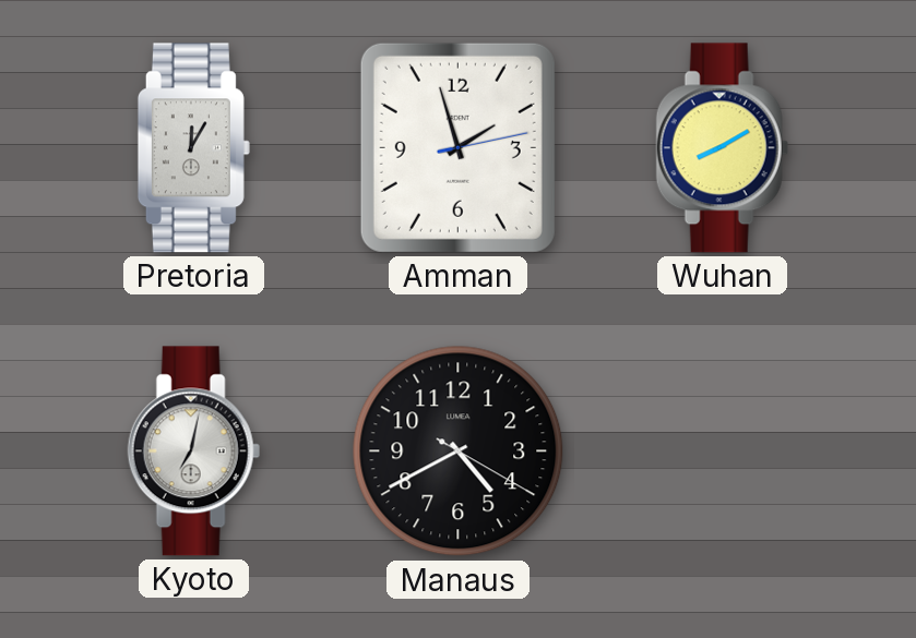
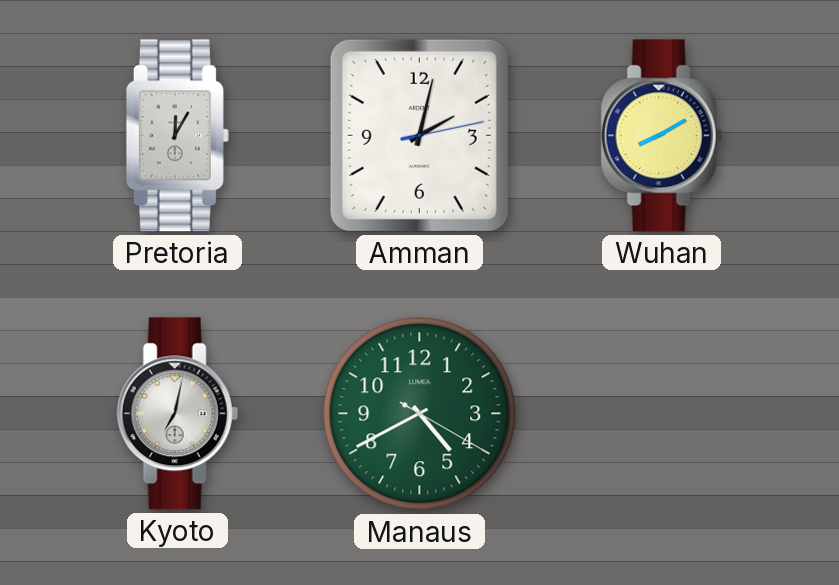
Amman: 1:57 -> 2:02 (419, 135)
Manaus dial: black -> green (420, 414)
